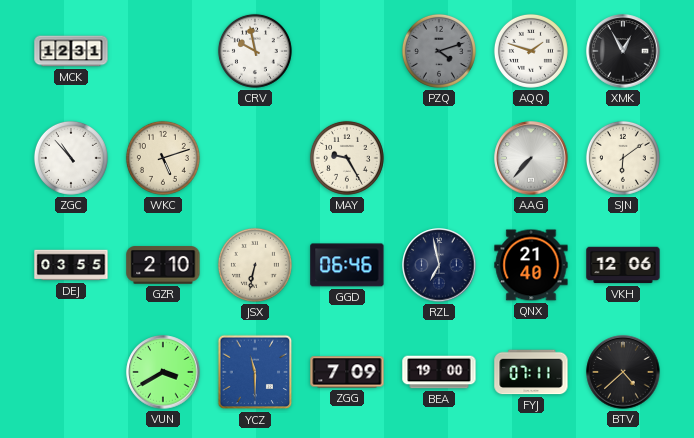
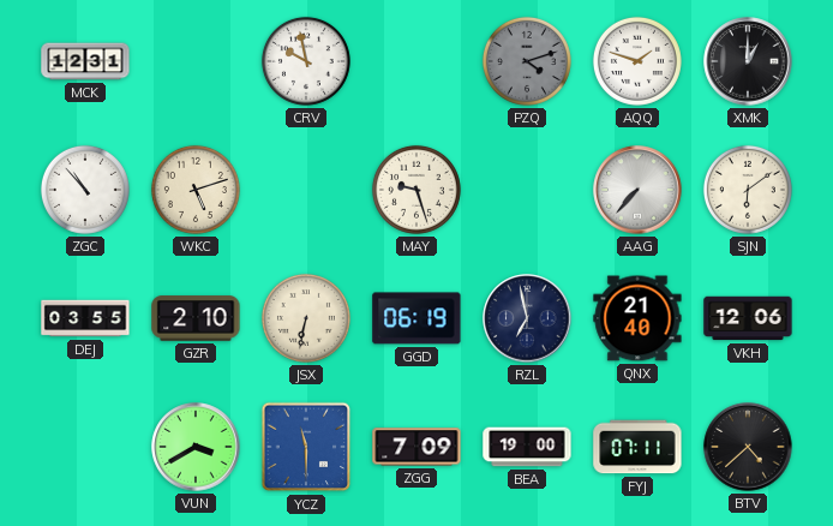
XMK: 12:55 -> 1:00 (748, 61)
MAY: 9:25 -> 9:27 (416, 190)
GGD: 06:46 -> 06:19 (416, 318)
